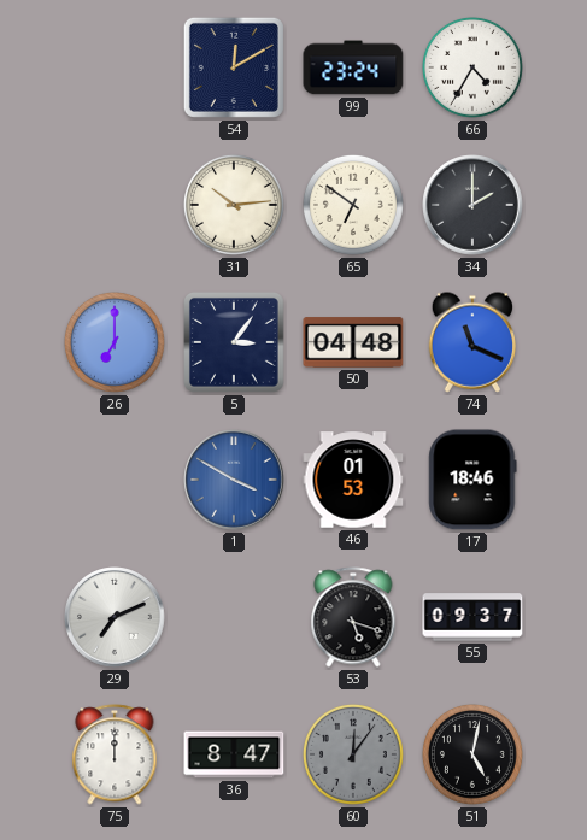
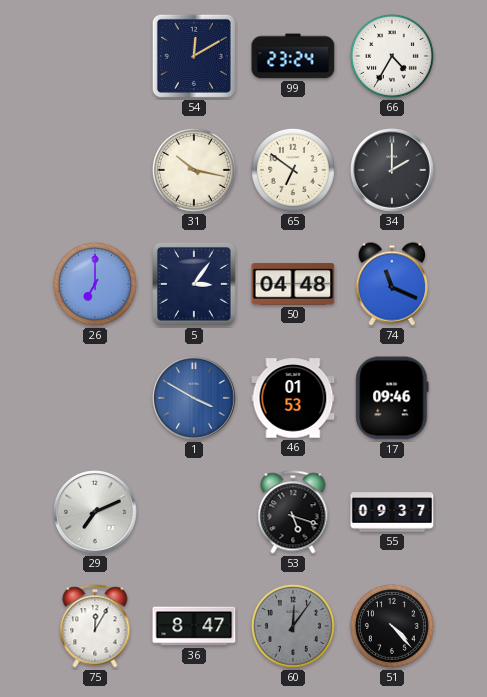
31: 10:14 -> 10:17 (194, 170)
17: 18:46 -> 09:46 (392, 398)
75: 12:00 -> 12:05 (95, 626)
51: 5:02 -> 4:23 (392, 626)
